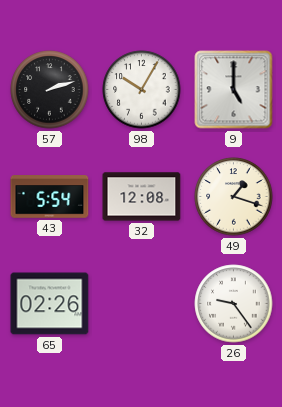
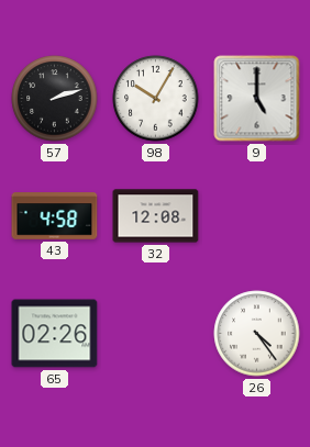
43: 5:54 -> 4:58 (55, 216)
49: 1:18 -> none (234, 197)
26: 9:24 -> 4:24 (257, 334)
